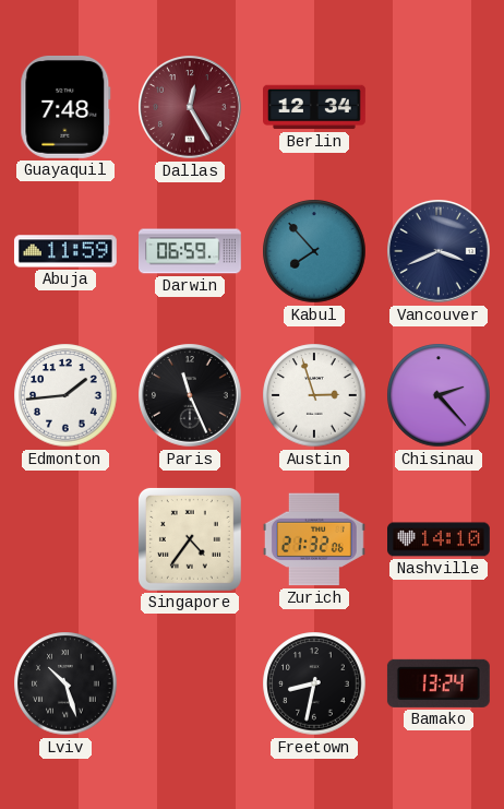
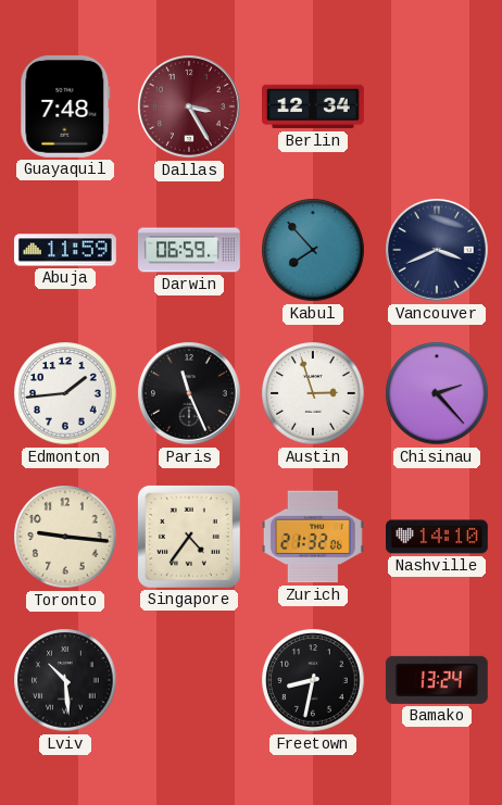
Dallas: 12:25 -> 3:25 (190, 108)
Toronto: none -> 9:16 (65, 537)
Lviv: 10:27 -> 10:29 (65, 680)
